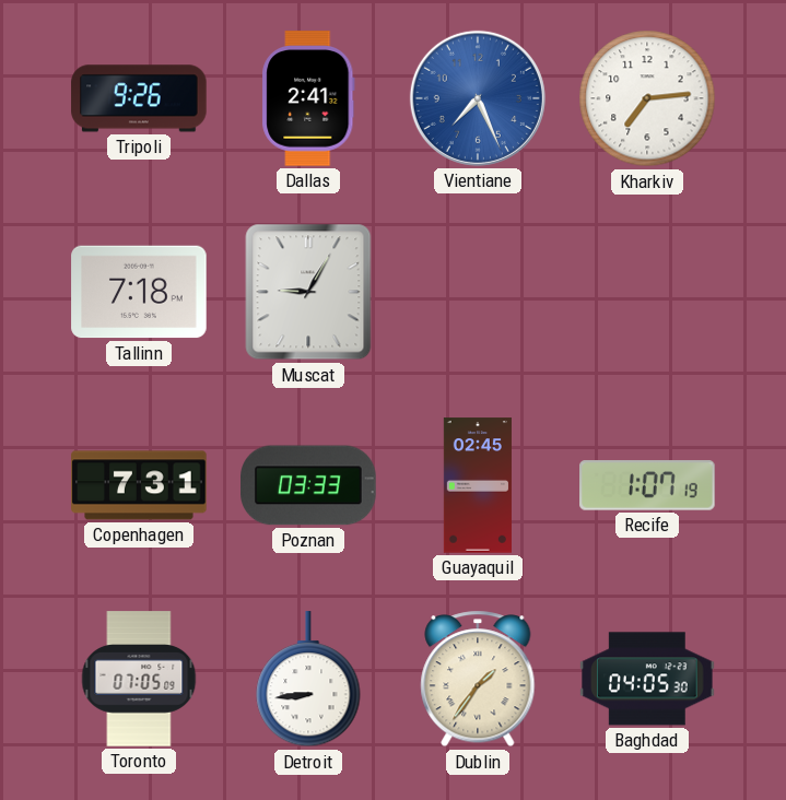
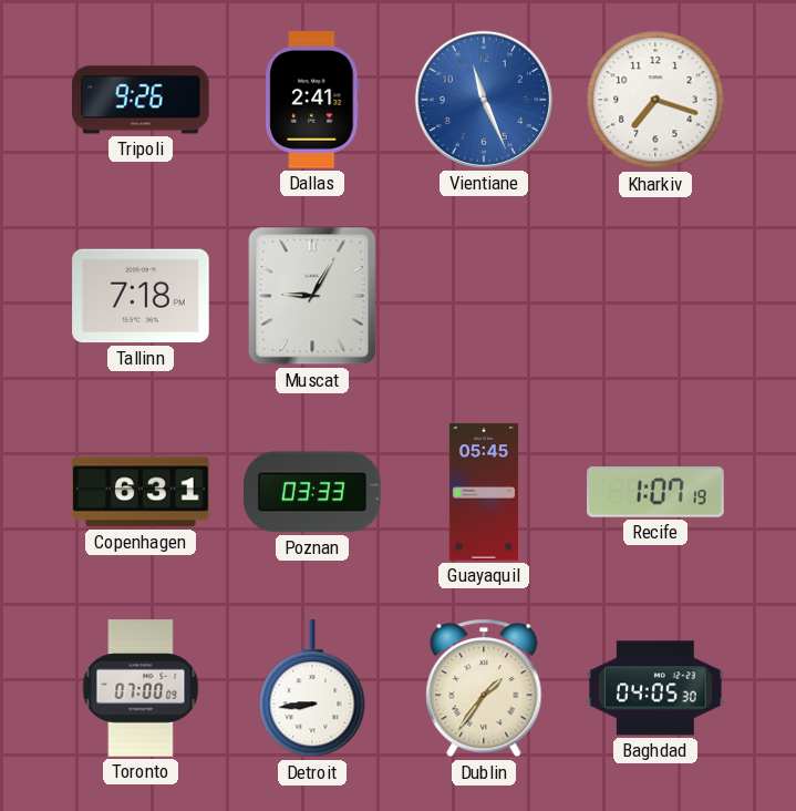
Vientiane: 7:26 -> 11:26 (484, 100)
Kharkiv: 7:14 -> 7:18 (655, 100)
Copenhagen: 7:31 -> 6:31 (141, 492)
Guayaquil: 02:45 -> 05:45 (484, 492)
Toronto: 07:05 -> 07:00 (141, 688)
